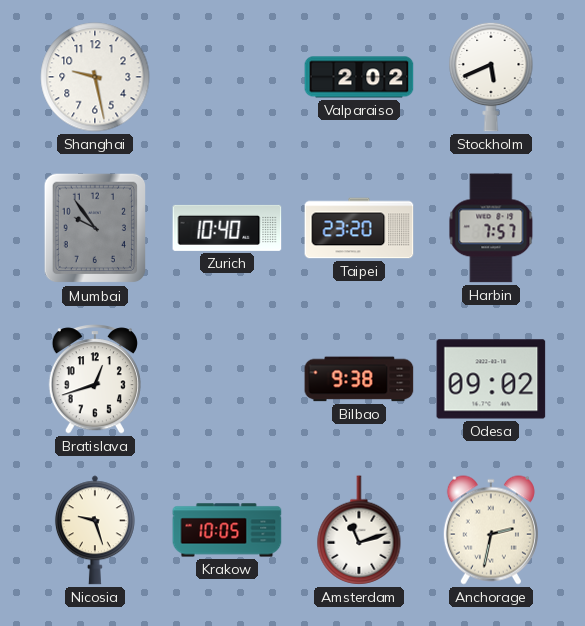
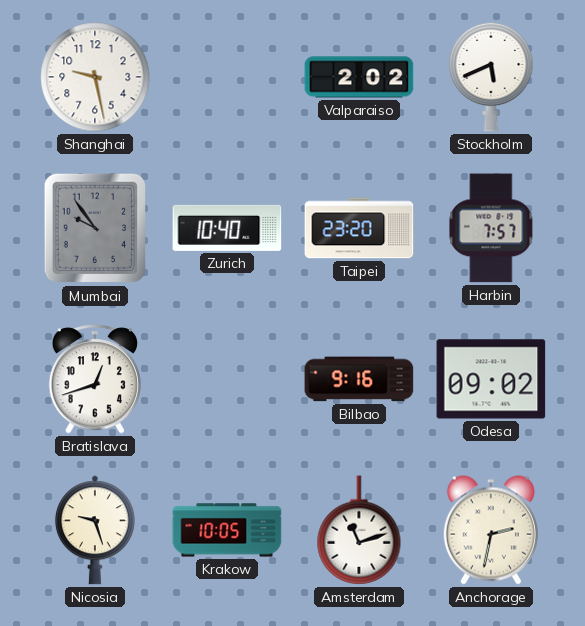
Bilbao: 9:38 -> 9:16 (359, 379)
